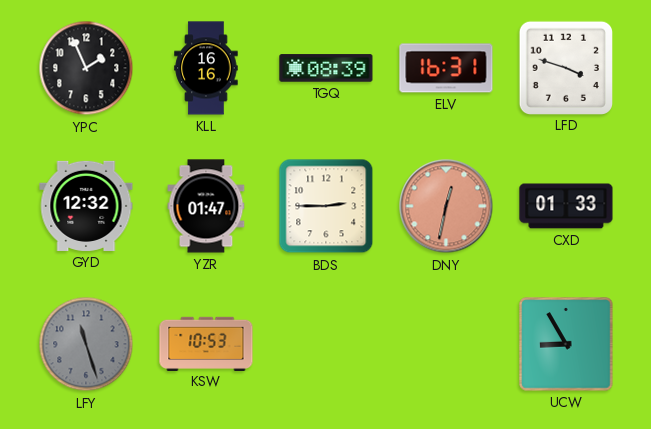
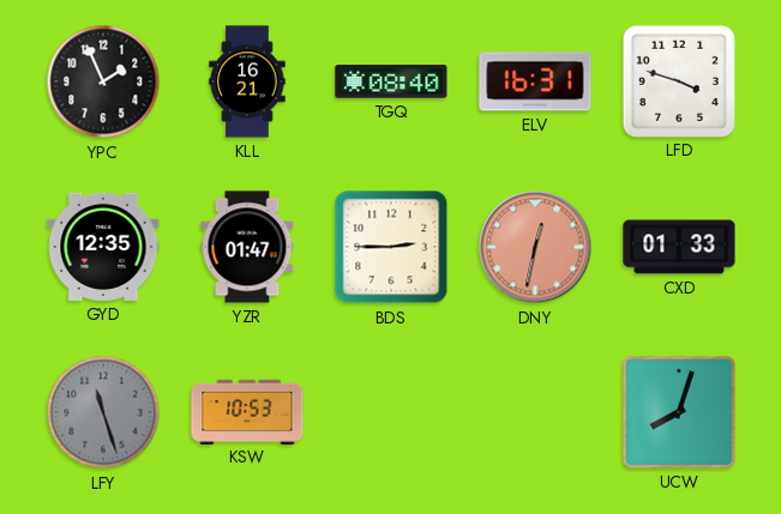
KLL: 16:16 -> 16:21 (247, 81)
TGQ: 08:39 -> 08:40 (391, 81)
GYD: 12:32 -> 12:35 (103, 247)
UCW: 8:55 -> 8:03 (679, 412)
